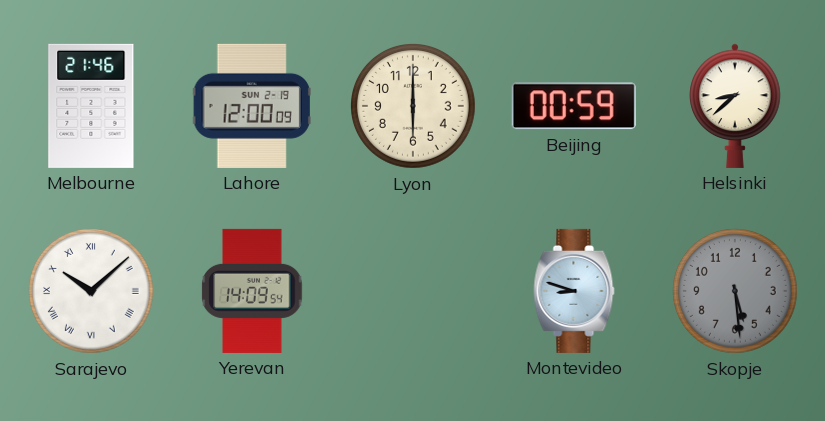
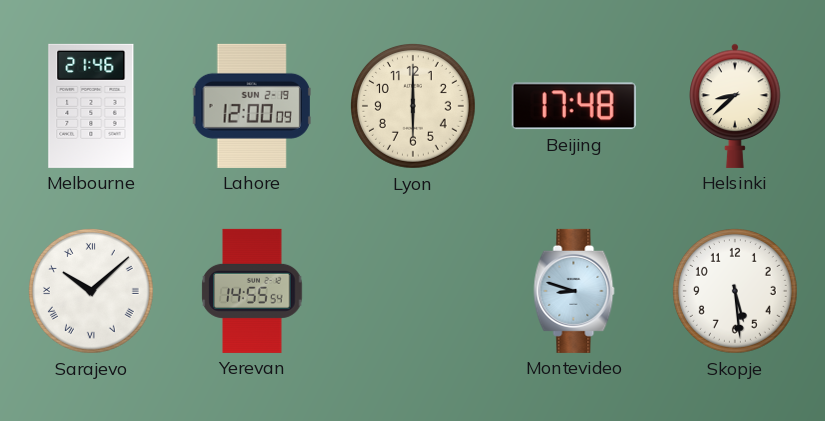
Beijing: 00:59 -> 17:48 (574, 106)
Yerevan: 14:09 -> 14:55 (252, 291)
Skopje dial: grey -> white (736, 292)
